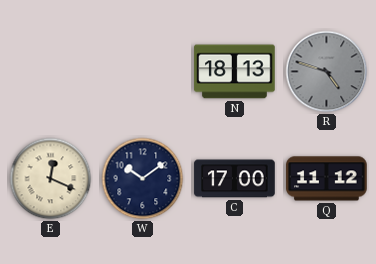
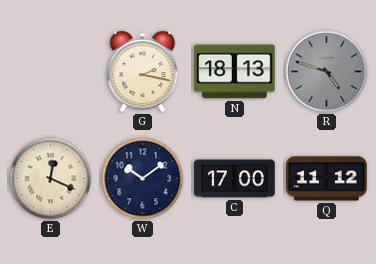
G: none -> 2:17 (143, 72)
